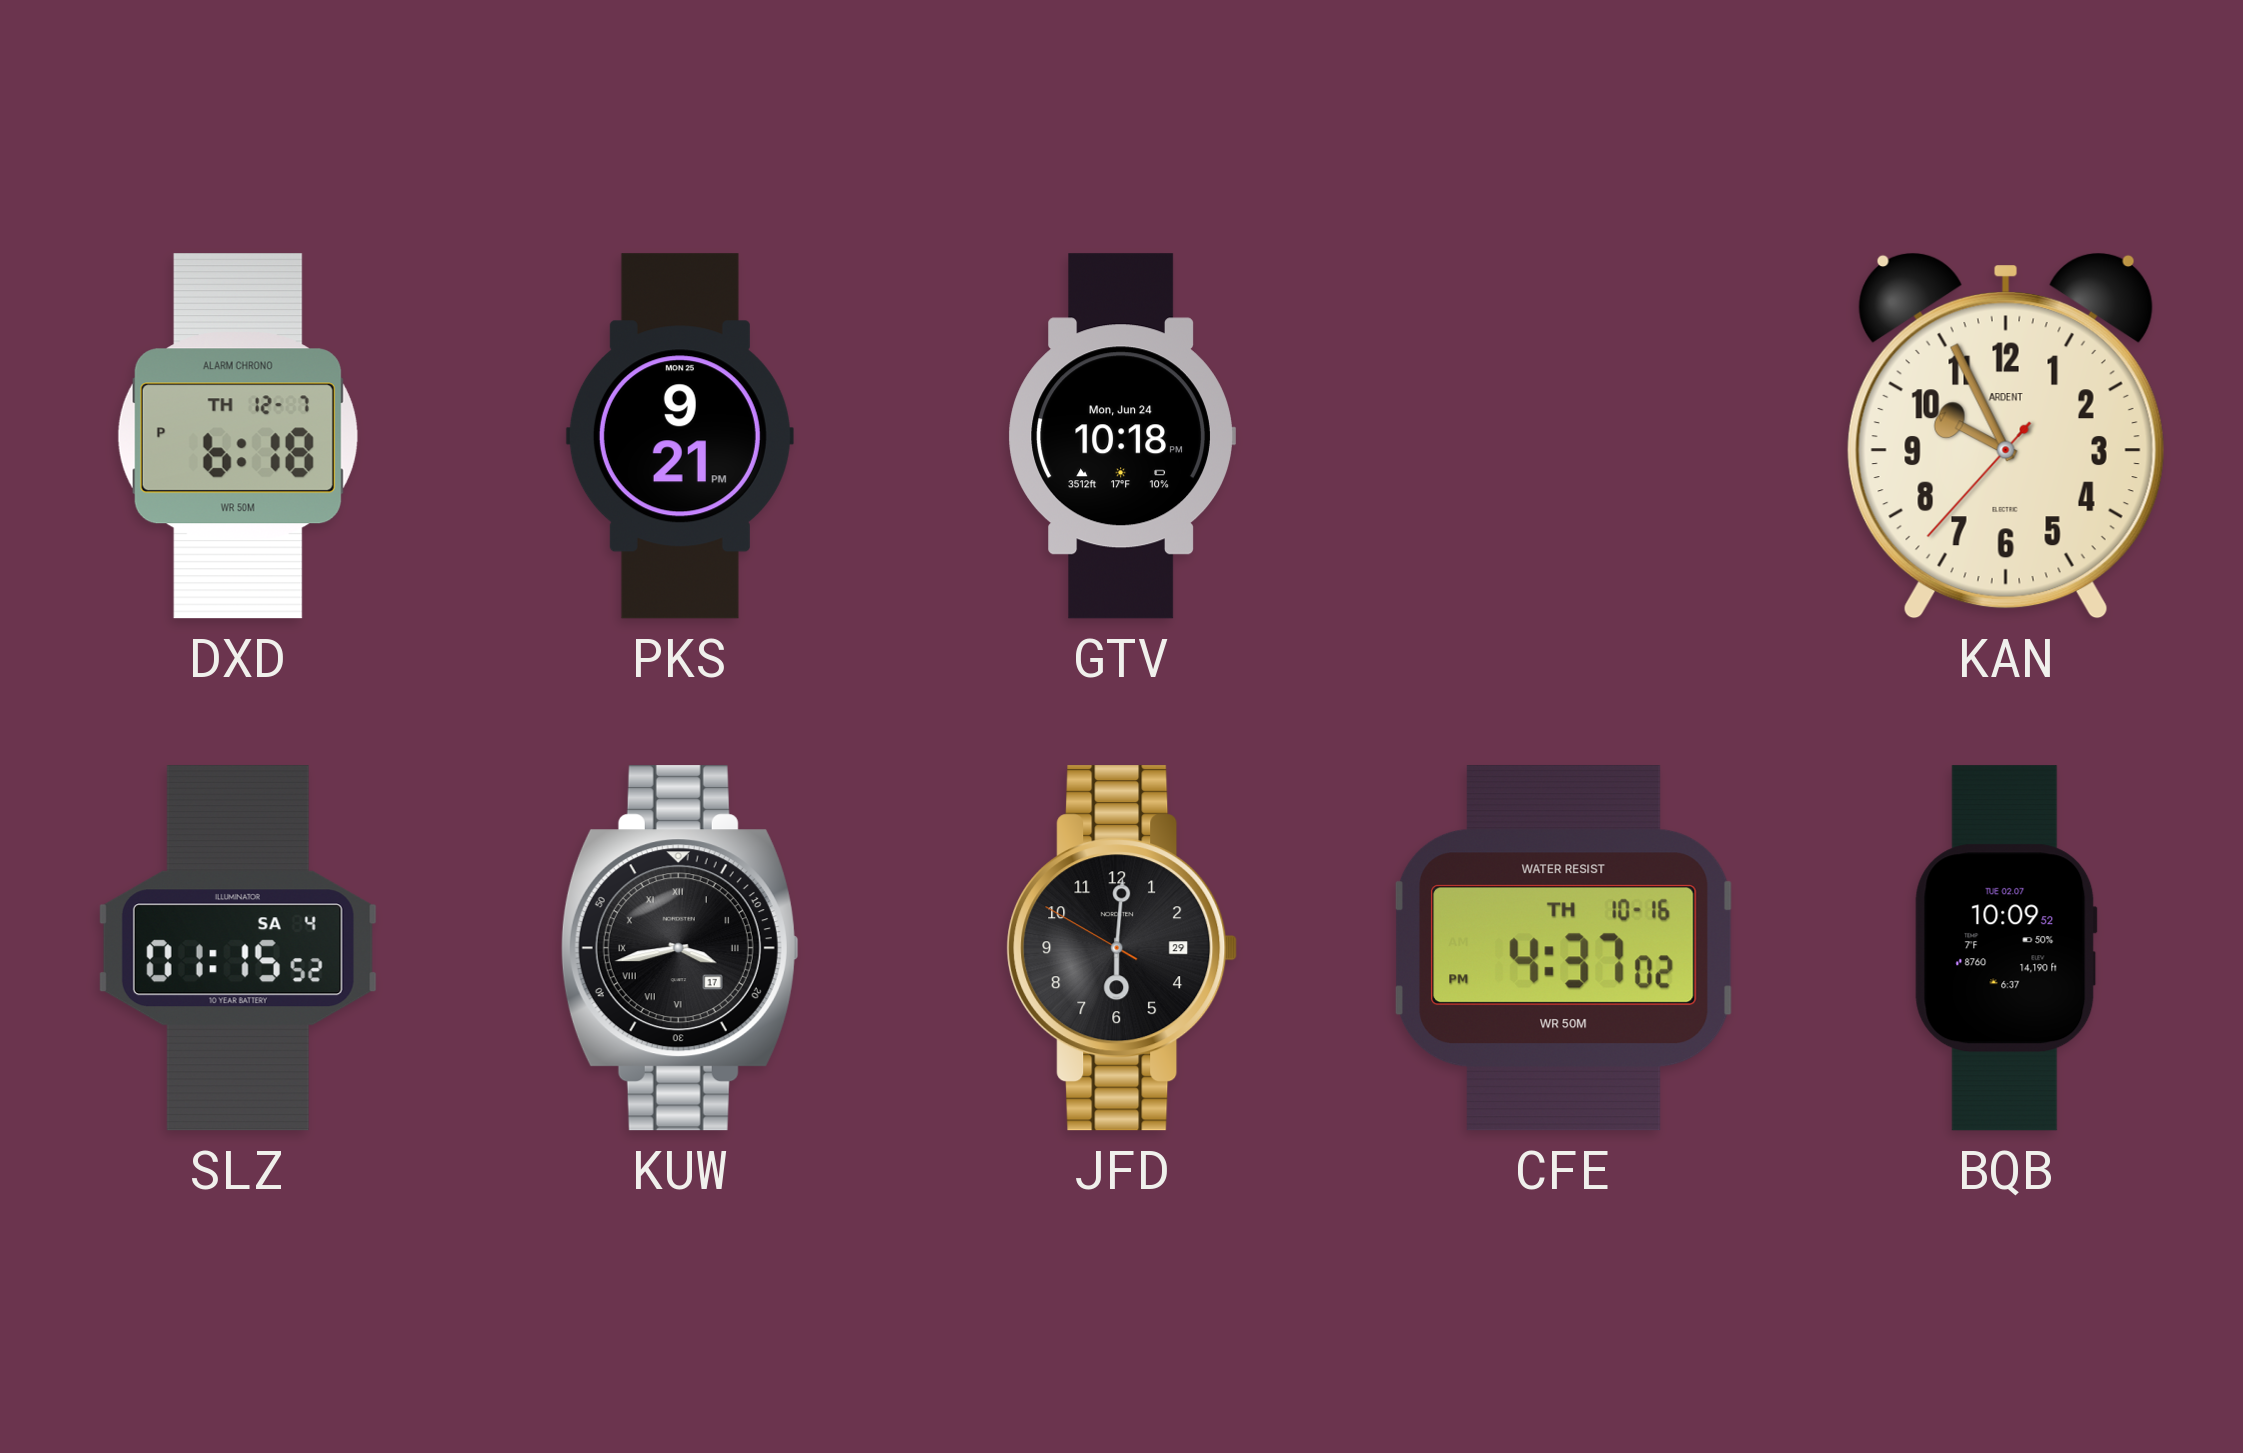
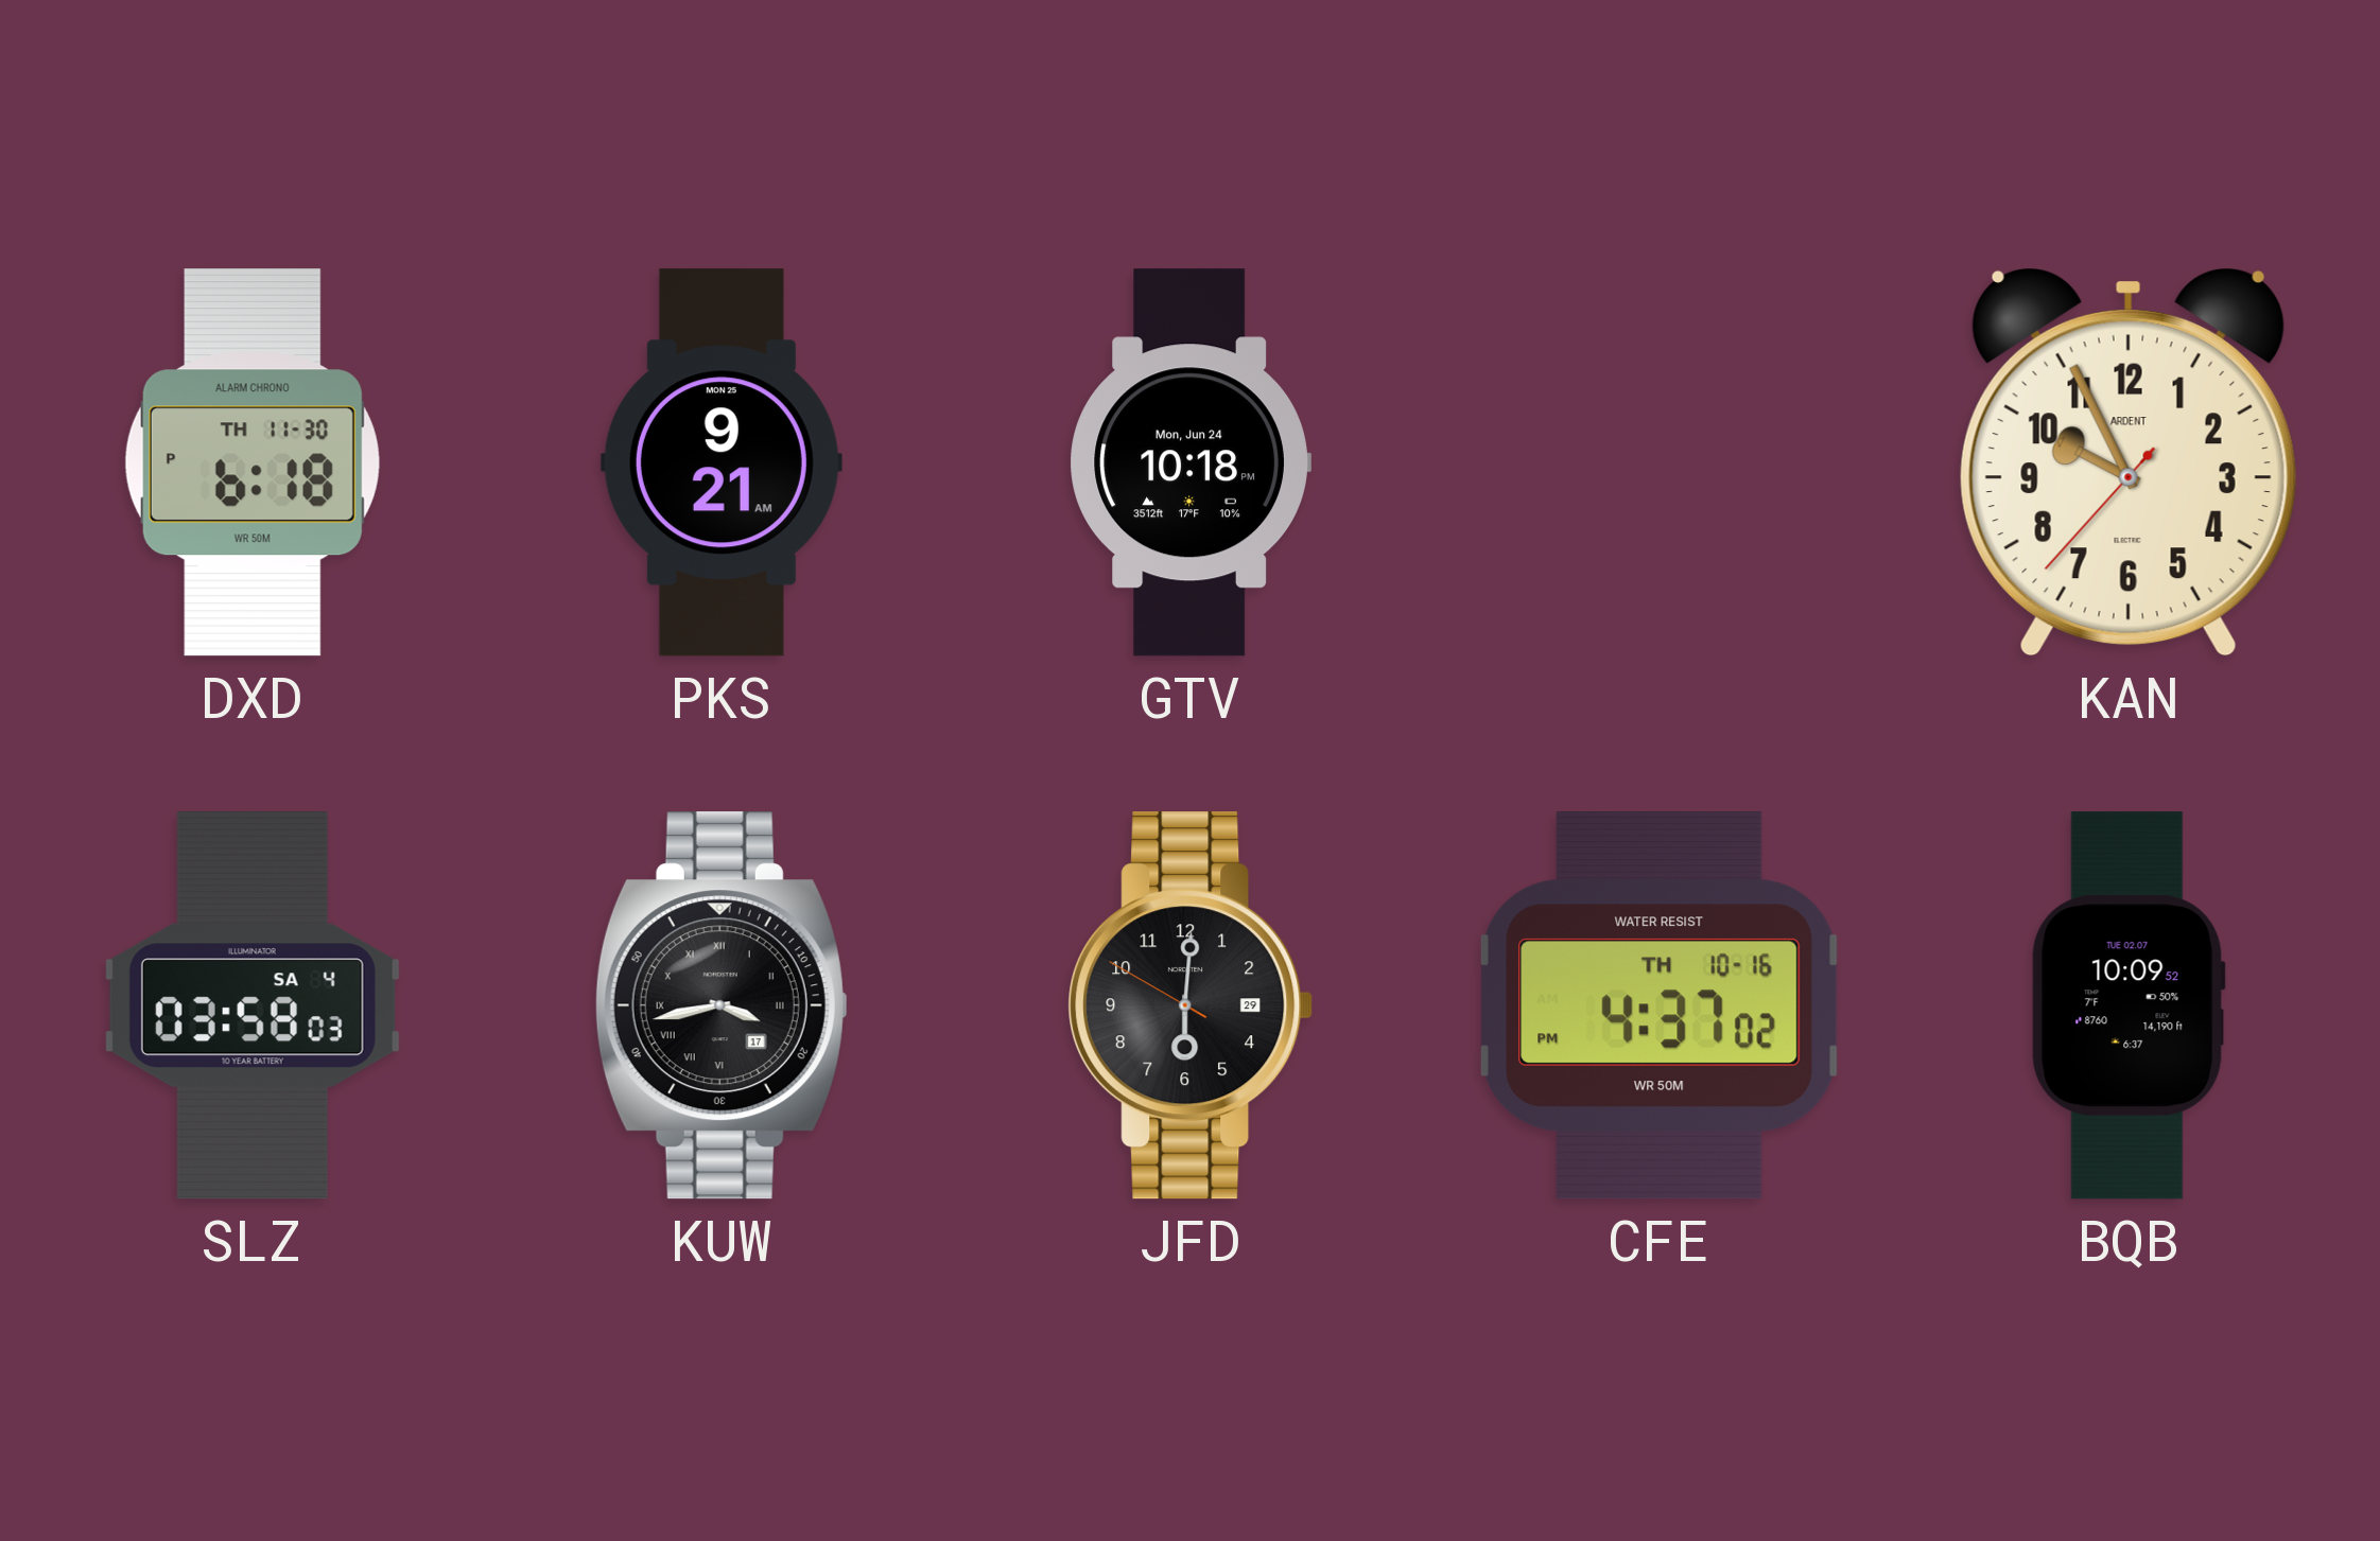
DXD date: TH 12-7 -> TH 11-30 (253, 462)
PKS: 9:21 PM -> 9:21 AM (722, 462)
SLZ: 01:15 -> 03:58 (253, 1005)
